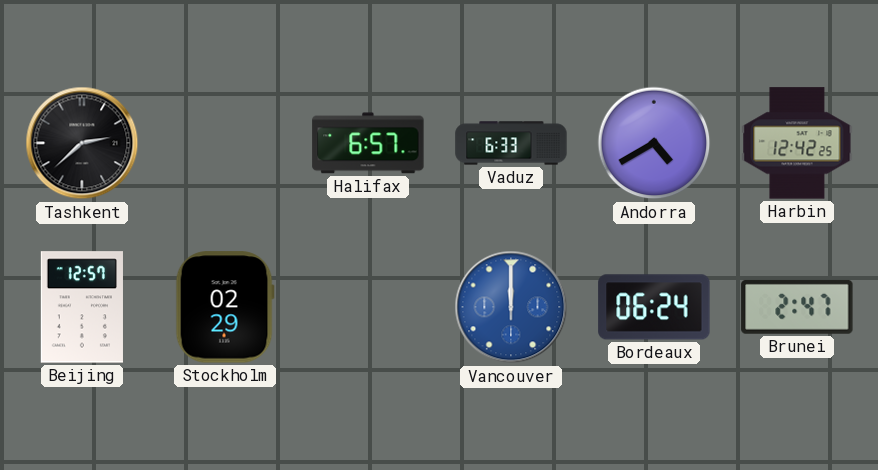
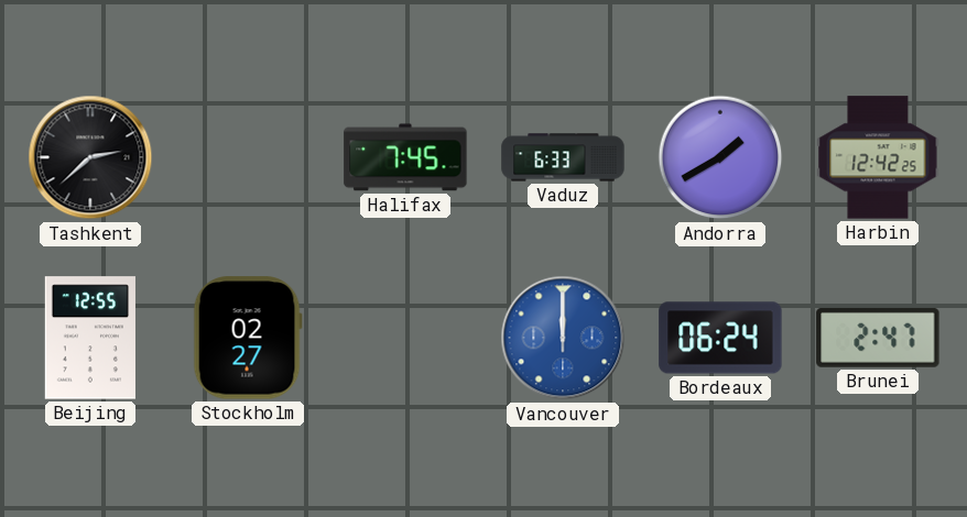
Halifax: 6:57 -> 7:45 (405, 157)
Andorra: 4:40 -> 1:40 (720, 157)
Beijing: 12:57 -> 12:55 (90, 338)
Stockholm: 02:29 -> 02:27 (248, 338)
